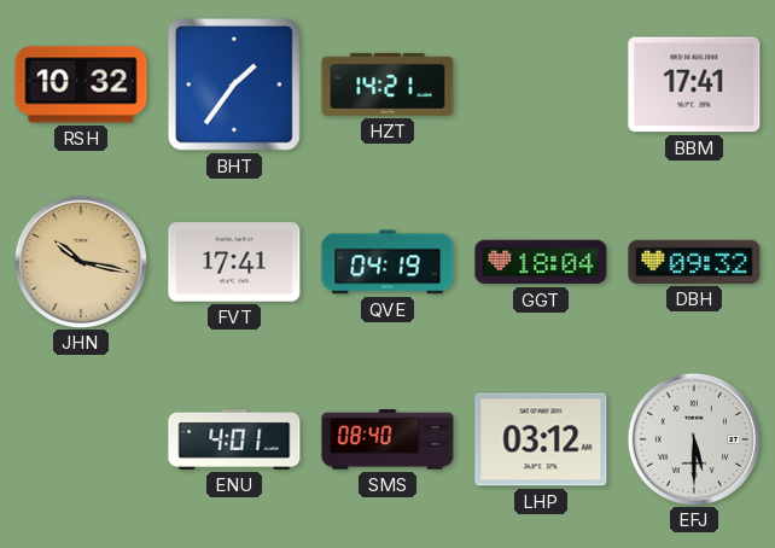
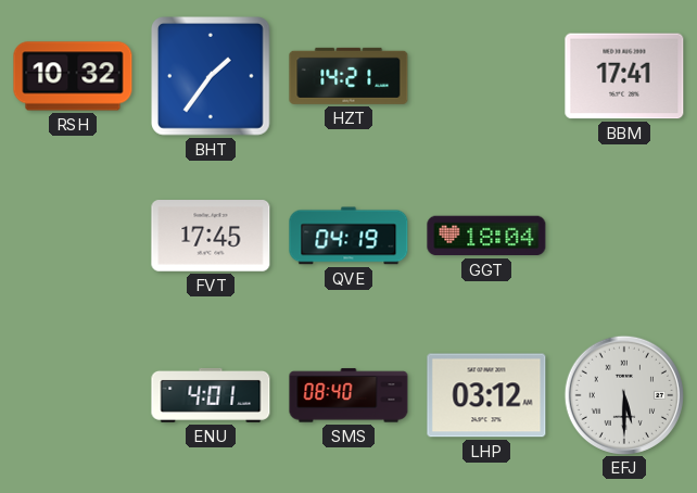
JHN: 10:17 -> none (80, 261)
FVT: 17:41 -> 17:45 (211, 236)
DBH: 09:32 -> none (694, 262)
